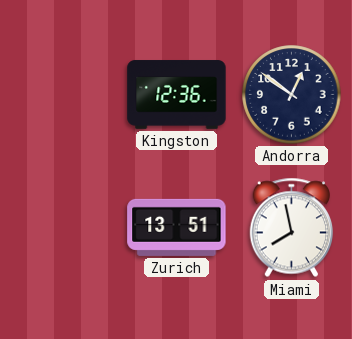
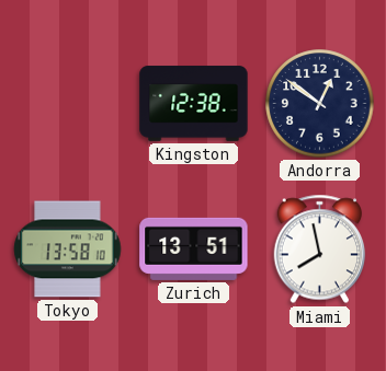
Kingston: 12:36 -> 12:38 (194, 104)
Tokyo: none -> 13:58 (68, 250)
